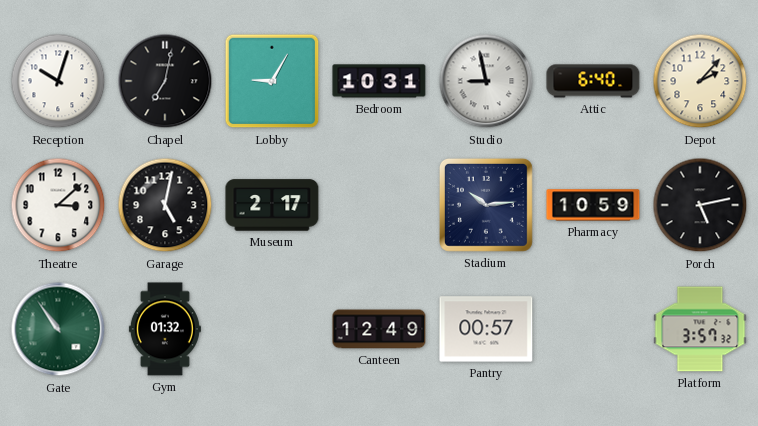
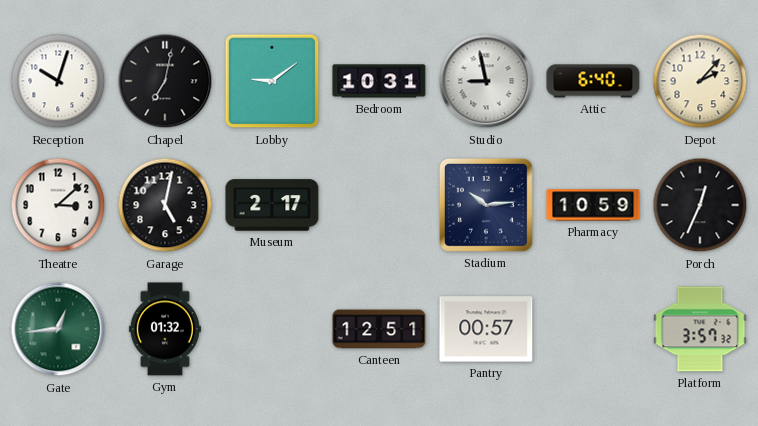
Lobby: 9:05 -> 9:09 (272, 81)
Porch: 5:13 -> 12:34 (700, 205)
Gate: 10:54 -> 12:44 (58, 329)
Canteen: 12:49 -> 12:51 (379, 329)
